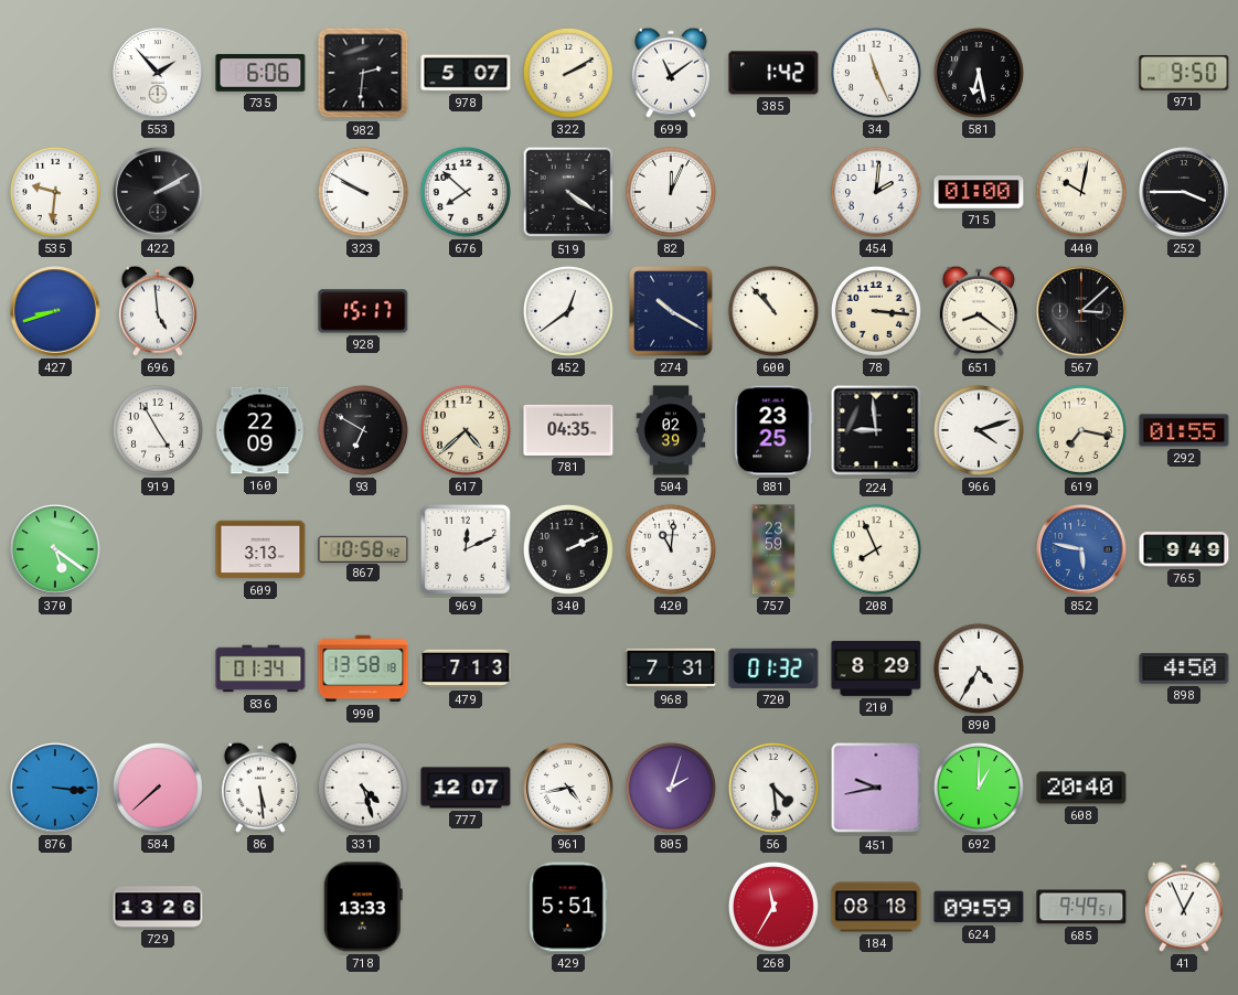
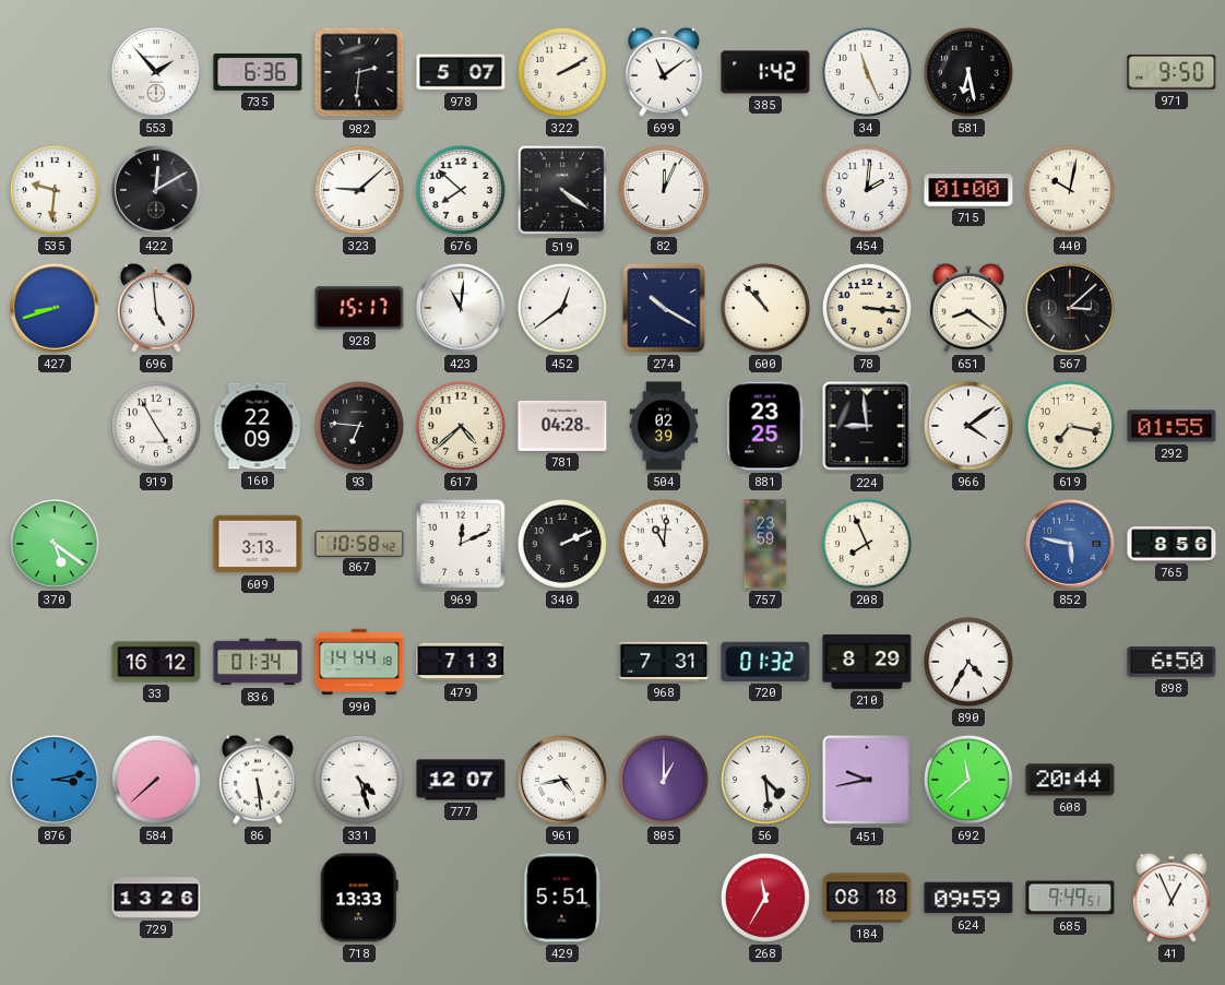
735: 6:06 -> 6:36 (258, 72)
422: 2:10 -> 12:10 (157, 191)
323: 9:50 -> 9:08 (359, 190)
252: 3:45 -> none (1185, 193)
423: none -> 11:01 (462, 309)
93: 6:50 -> 6:46 (359, 426)
781: 04:35 -> 04:28 (562, 426)
966: 4:12 -> 4:09 (968, 426)
765: 9:49 -> 8:56 (1172, 544)
33: none -> 16:12 (156, 662)
990: 13:58 -> 14:44 (359, 662)
898: 4:50 -> 6:50 (1172, 663)
876: 3:16 -> 3:13 (56, 781)
805: 2:03 -> 1:00 (664, 780)
692: 1:00 -> 11:38 (968, 780)
608: 20:40 -> 20:44 (1070, 780)
